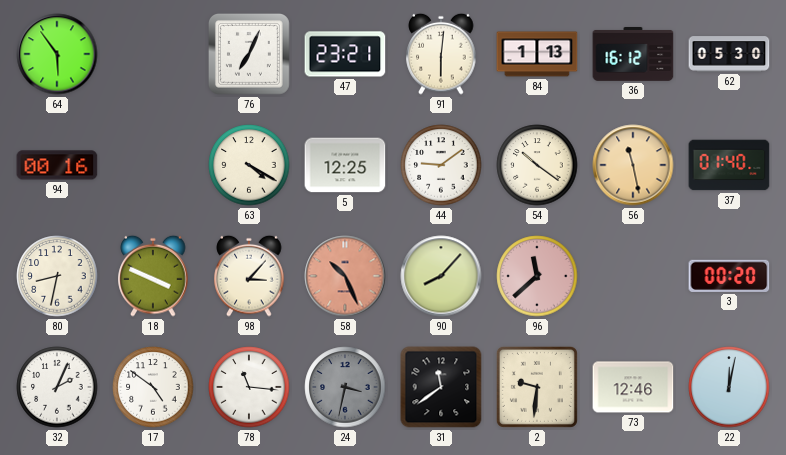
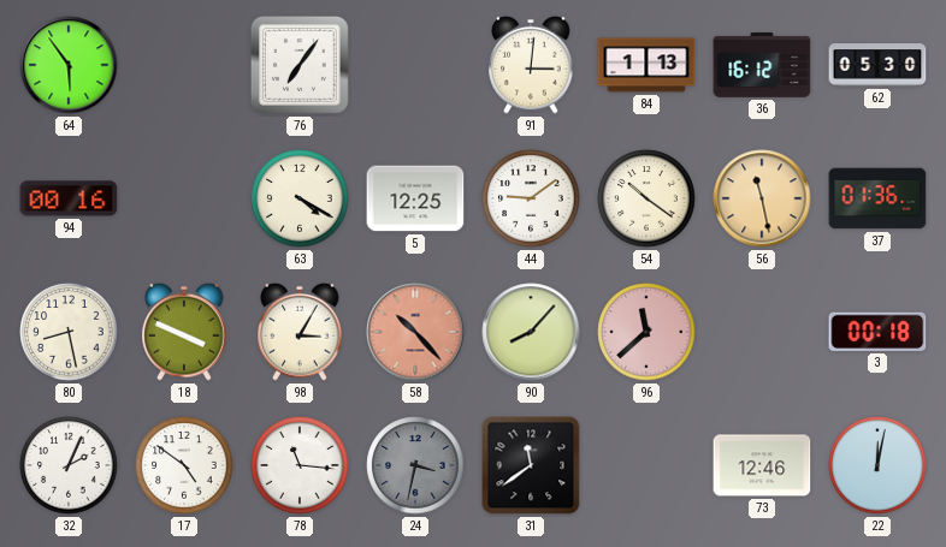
76: 7:04 -> 7:06 (300, 65)
47: 23:21 -> none (345, 54)
91: 6:01 -> 3:01 (531, 65)
37: 01:40 -> 01:36 (877, 198)
80: 8:32 -> 8:28 (69, 332)
98: 3:07 -> 3:05 (300, 332)
58: 10:26 -> 10:23 (415, 332)
3: 00:20 -> 00:18 (877, 332)
2: 9:31 -> none (537, 387)
